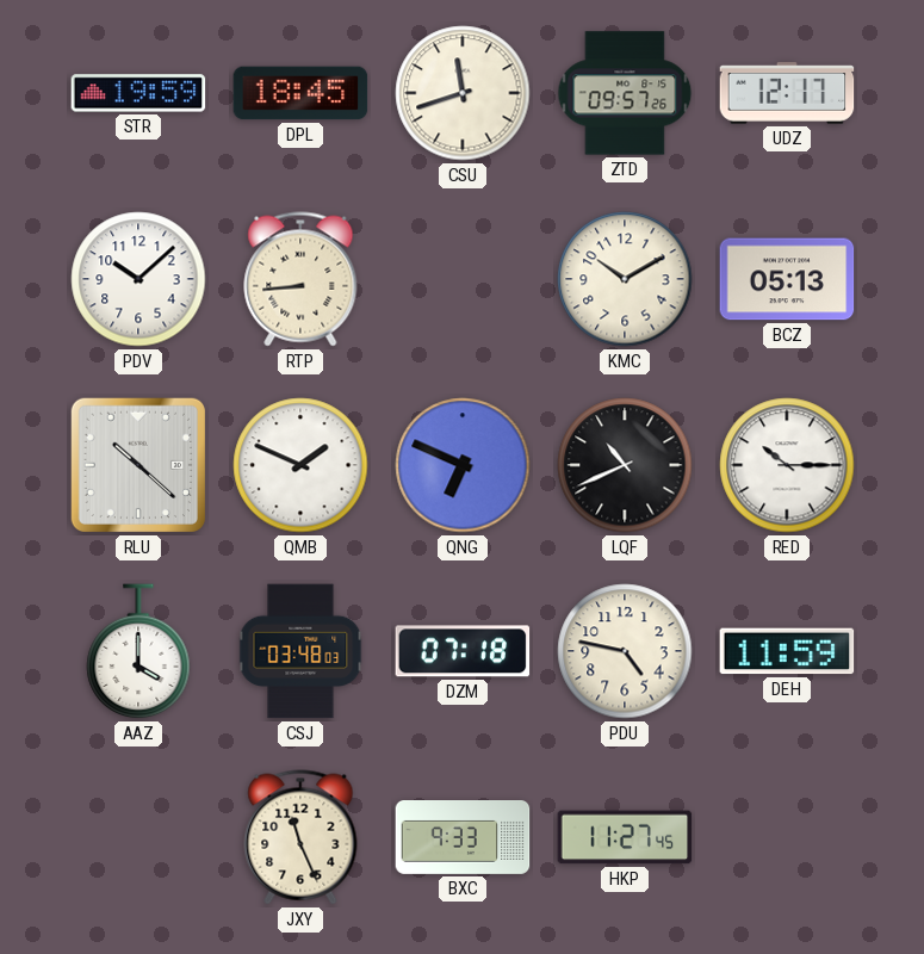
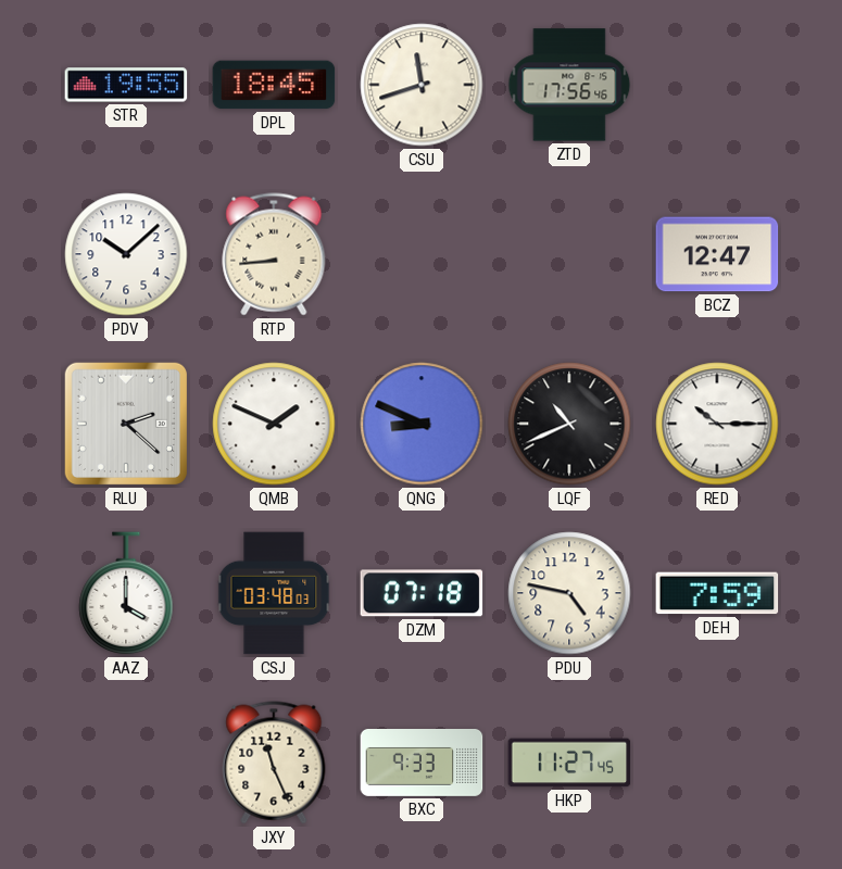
STR: 19:59 -> 19:55 (126, 85)
ZTD: 09:57 -> 17:56 (569, 85)
UDZ: 12:17 -> none (787, 93)
KMC: 10:10 -> none (625, 279)
BCZ: 05:13 -> 12:47 (717, 254)
RLU: 10:22 -> 2:22 (126, 424)
QNG: 6:49 -> 8:49 (422, 424)
DEH: 11:59 -> 7:59 (717, 593)
